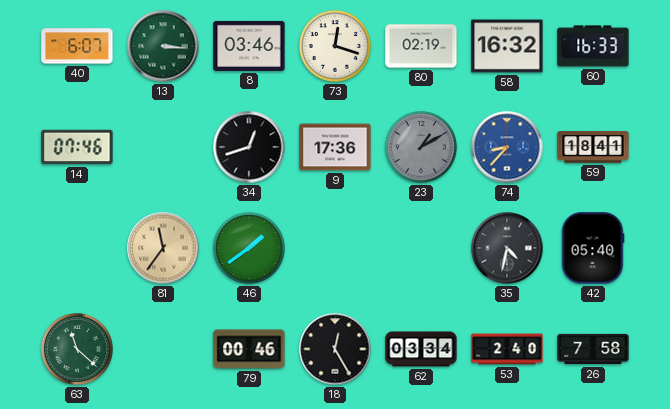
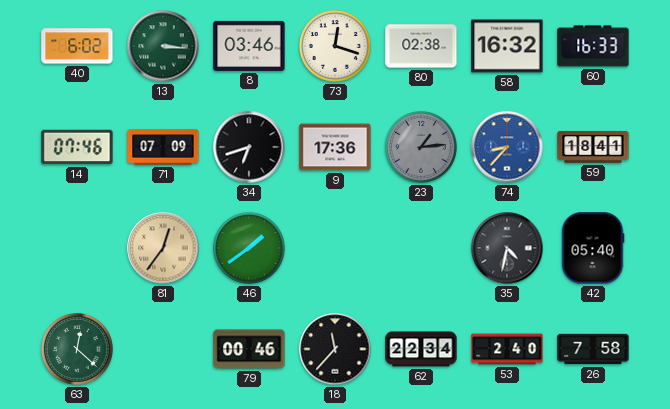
40: 6:07 -> 6:02 (77, 46)
80: 02:19 -> 02:38 (421, 46)
71: none -> 07:09 (163, 147)
34: 12:42 -> 6:42 (249, 147)
23: 1:10 -> 1:14 (422, 148)
81: 11:36 -> 12:36 (163, 248)
63: 11:22 -> 12:22 (78, 350)
18: 12:25 -> 11:37 (335, 349)
62: 03:34 -> 22:34 (421, 349)
